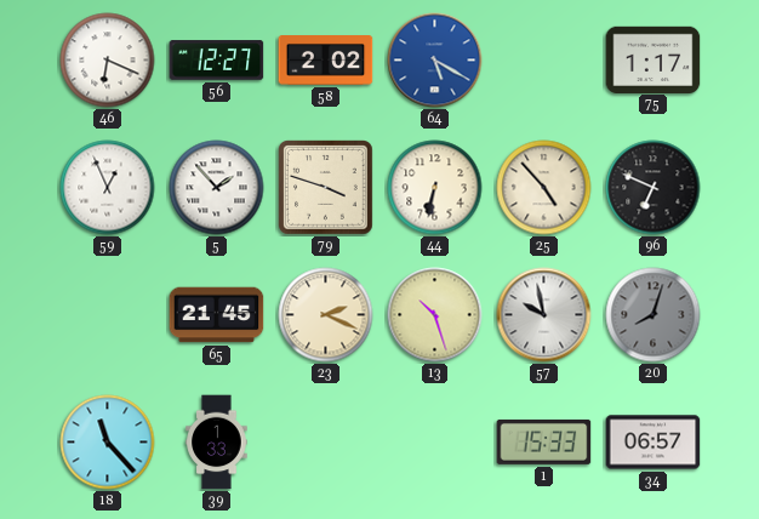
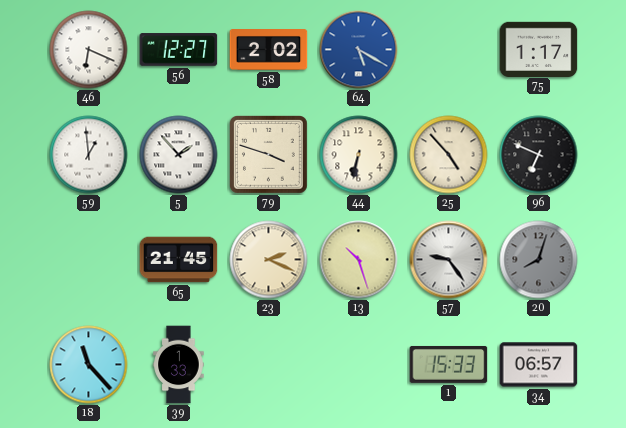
59: 12:56 -> 12:59 (89, 155)
57: 9:58 -> 9:24 (449, 260)
